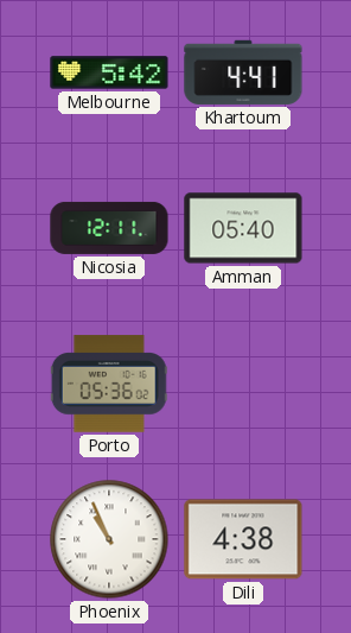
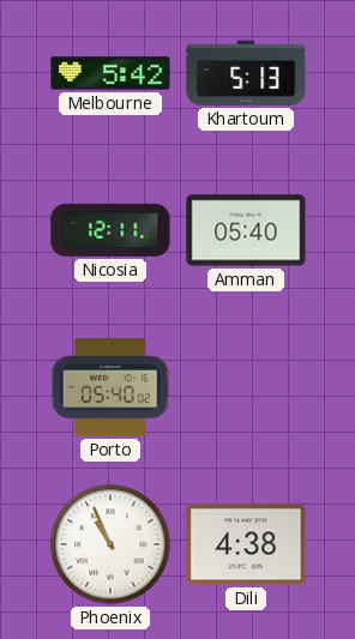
Khartoum: 4:41 -> 5:13 (246, 73)
Porto: 05:36 -> 05:40 (110, 387)
